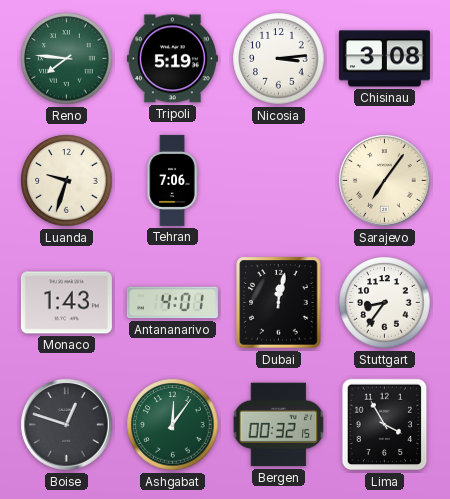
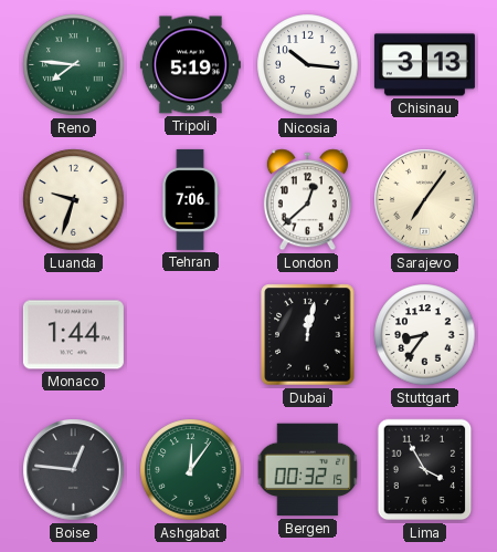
Nicosia: 3:14 -> 10:16 (308, 65)
Chisinau: 3:08 -> 3:13 (424, 65)
London: none -> 12:38 (307, 200)
Monaco: 1:43 -> 1:44 (73, 335)
Antananarivo: 4:01 -> none (172, 303)
Boise: 12:48 -> 12:46 (74, 470)
